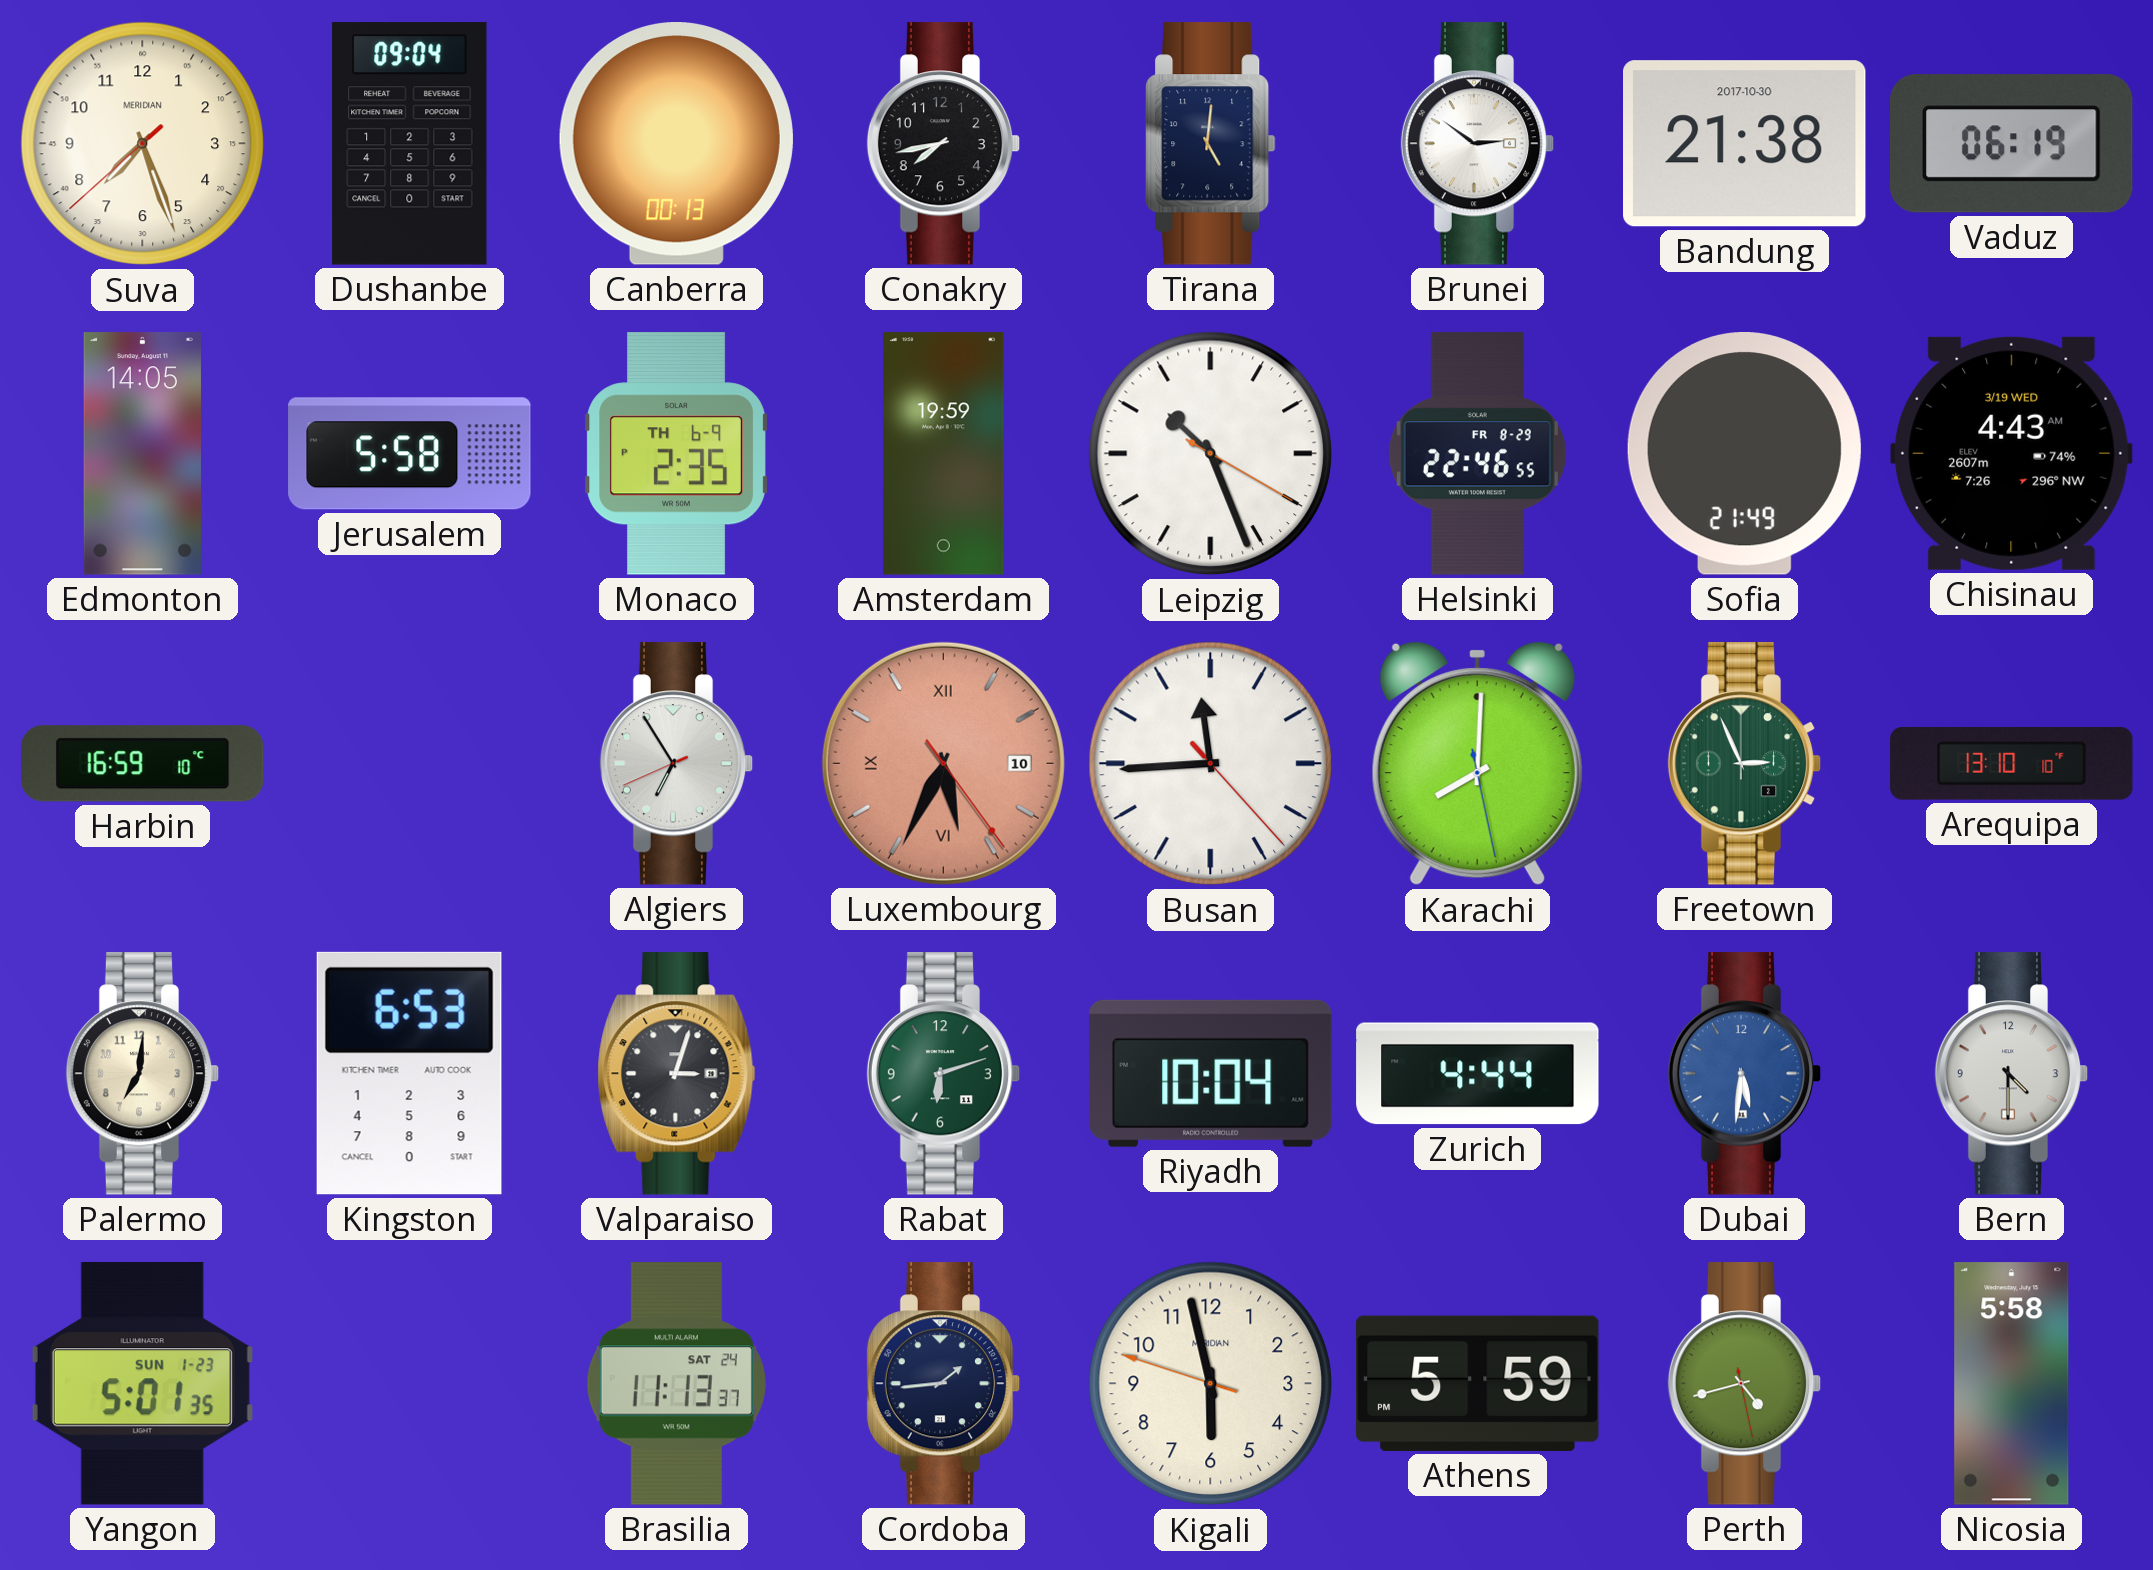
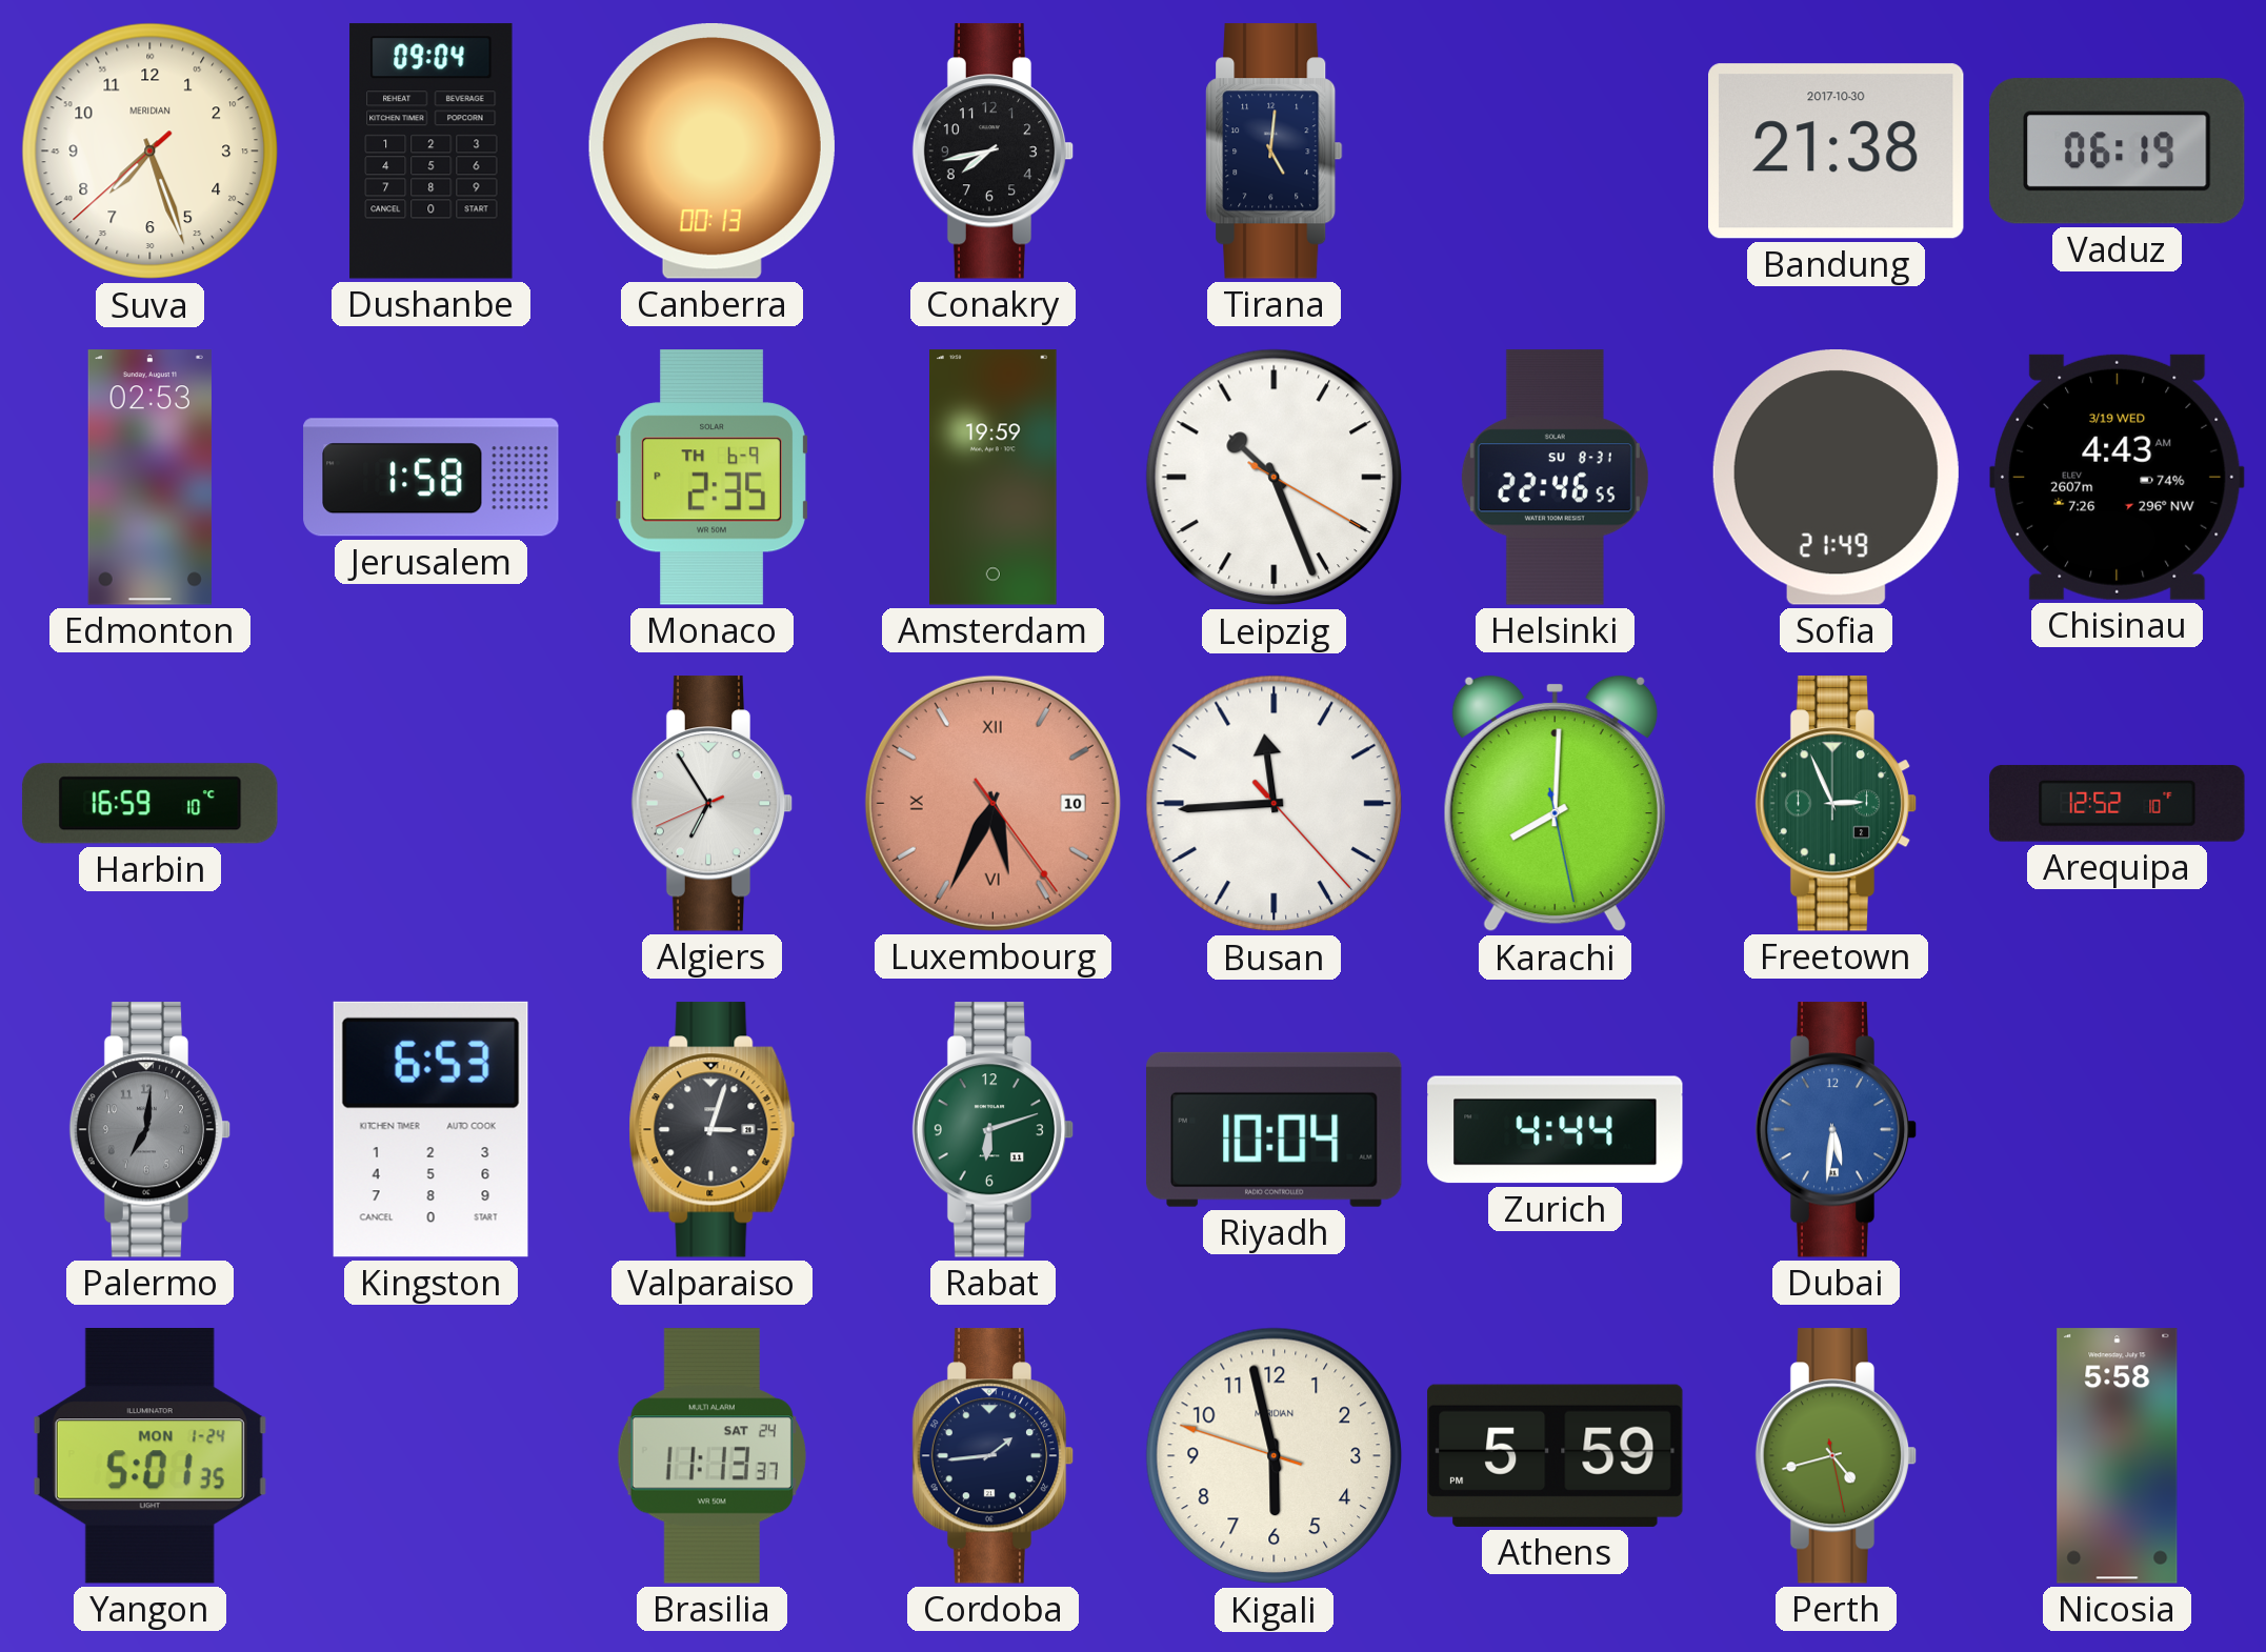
Brunei: 2:51 -> none (1478, 144)
Edmonton: 14:05 -> 02:53 (149, 478)
Jerusalem: 5:58 -> 1:58 (432, 478)
Helsinki date: FR 8-29 -> SU 8-31 (1555, 478)
Arequipa: 13:10 -> 12:52 (2118, 804)
Palermo dial: cream -> grey (151, 1130)
Bern: 4:30 -> none (2012, 1074)
Yangon date: SUN 1-23 -> MON 1-24 (149, 1456)
